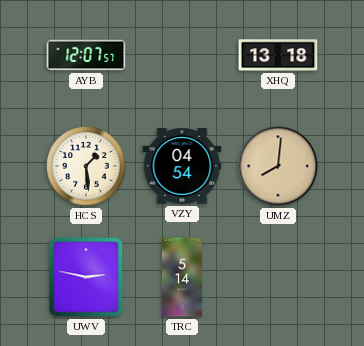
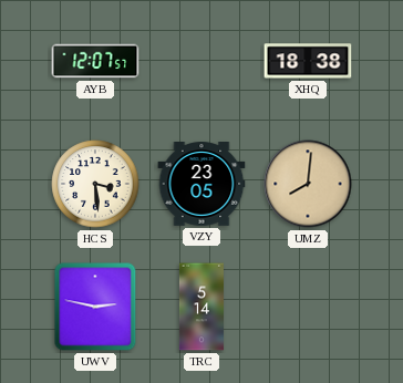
XHQ: 13:18 -> 18:38 (308, 61)
HCS: 1:29 -> 3:29 (95, 184)
VZY: 04:54 -> 23:05 (201, 185)
